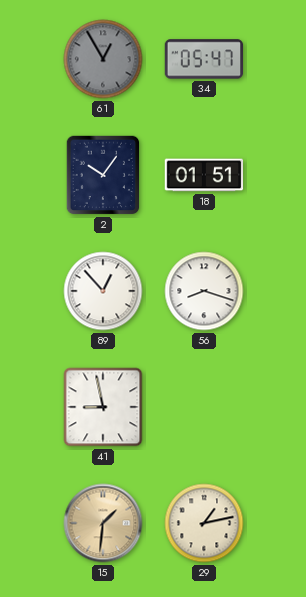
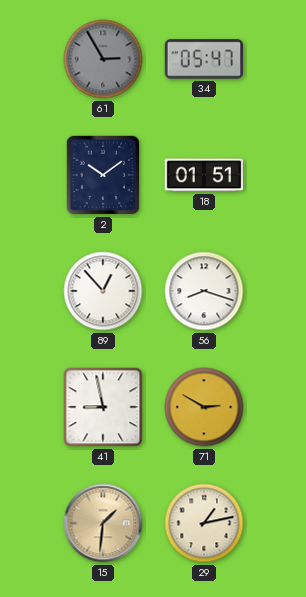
61: 12:55 -> 2:55 (103, 59)
2: 10:06 -> 10:09 (103, 175)
71: none -> 2:50 (204, 407)
